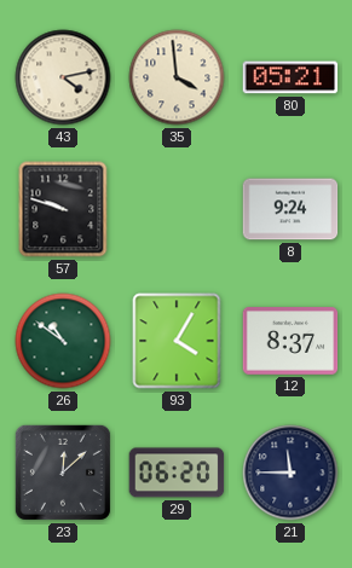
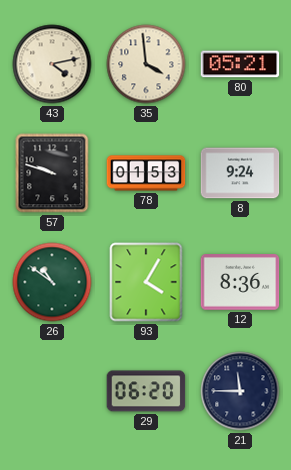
78: none -> 01:53 (146, 173)
12: 8:37 -> 8:36 (240, 282)
23: 12:08 -> none (63, 473)
